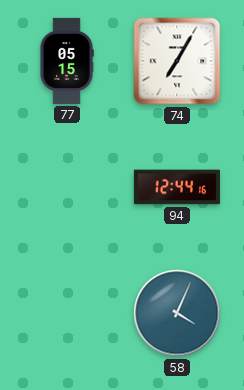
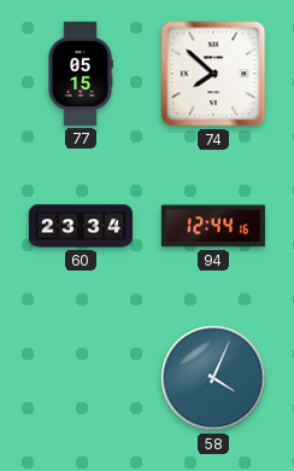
74: 7:05 -> 7:52 (213, 74)
60: none -> 23:34 (81, 226)
